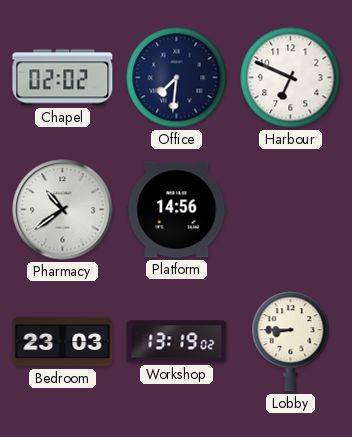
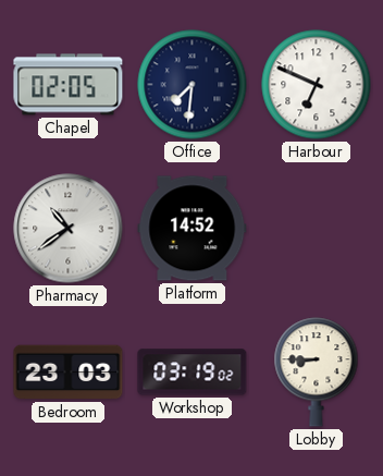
Chapel: 02:02 -> 02:05 (69, 85)
Platform: 14:56 -> 14:52 (193, 229)
Workshop: 13:19 -> 03:19 (193, 373)
